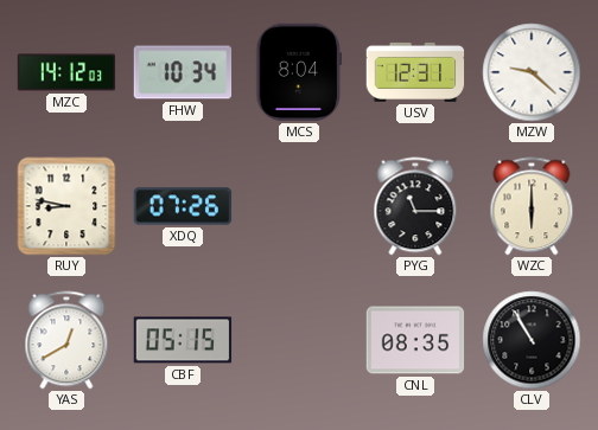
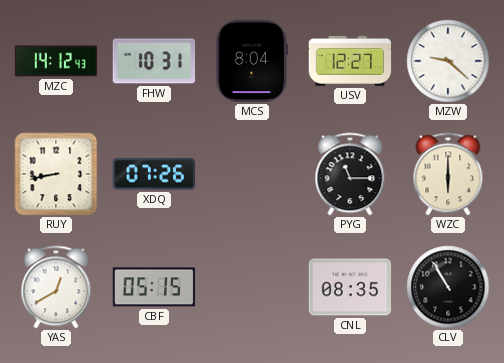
MZC: 14:12:03 -> 14:12:43 (56, 61)
FHW: 10:34 -> 10:31 (154, 61)
USV: 12:31 -> 12:27 (350, 61)
RUY: 8:47 -> 8:43 (56, 174)
